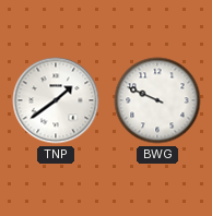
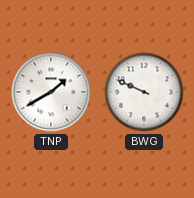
TNP: 1:39 -> 1:40 (51, 92)
